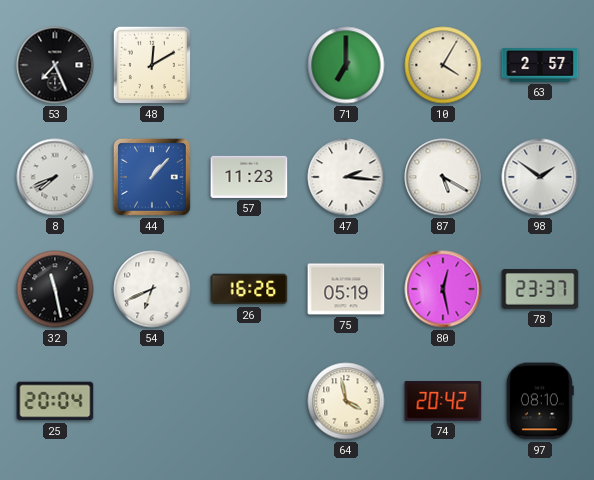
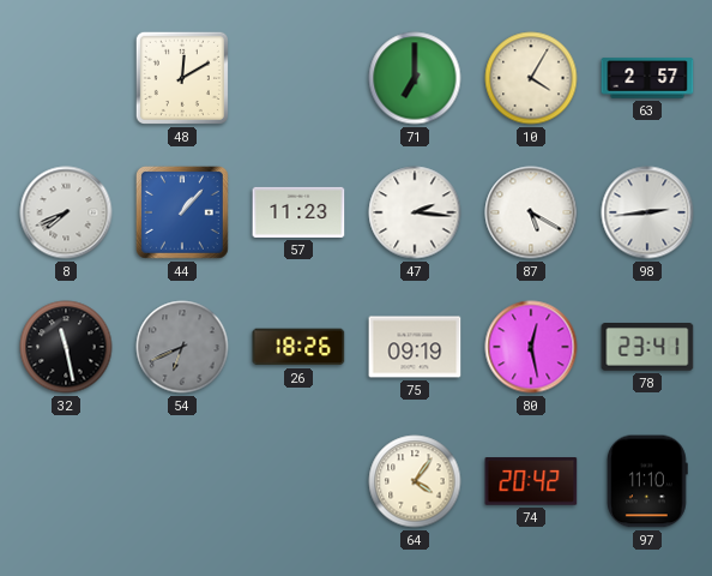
53: 7:26 -> none (55, 65)
98: 1:51 -> 2:44 (647, 212)
54 dial: white -> grey (182, 347)
26: 16:26 -> 18:26 (298, 347)
75: 05:19 -> 09:19 (415, 347)
78: 23:37 -> 23:41 (647, 348)
25: 20:04 -> none (55, 401)
64: 3:58 -> 4:06 (415, 481)
97: 08:10 -> 11:10 (647, 481)
